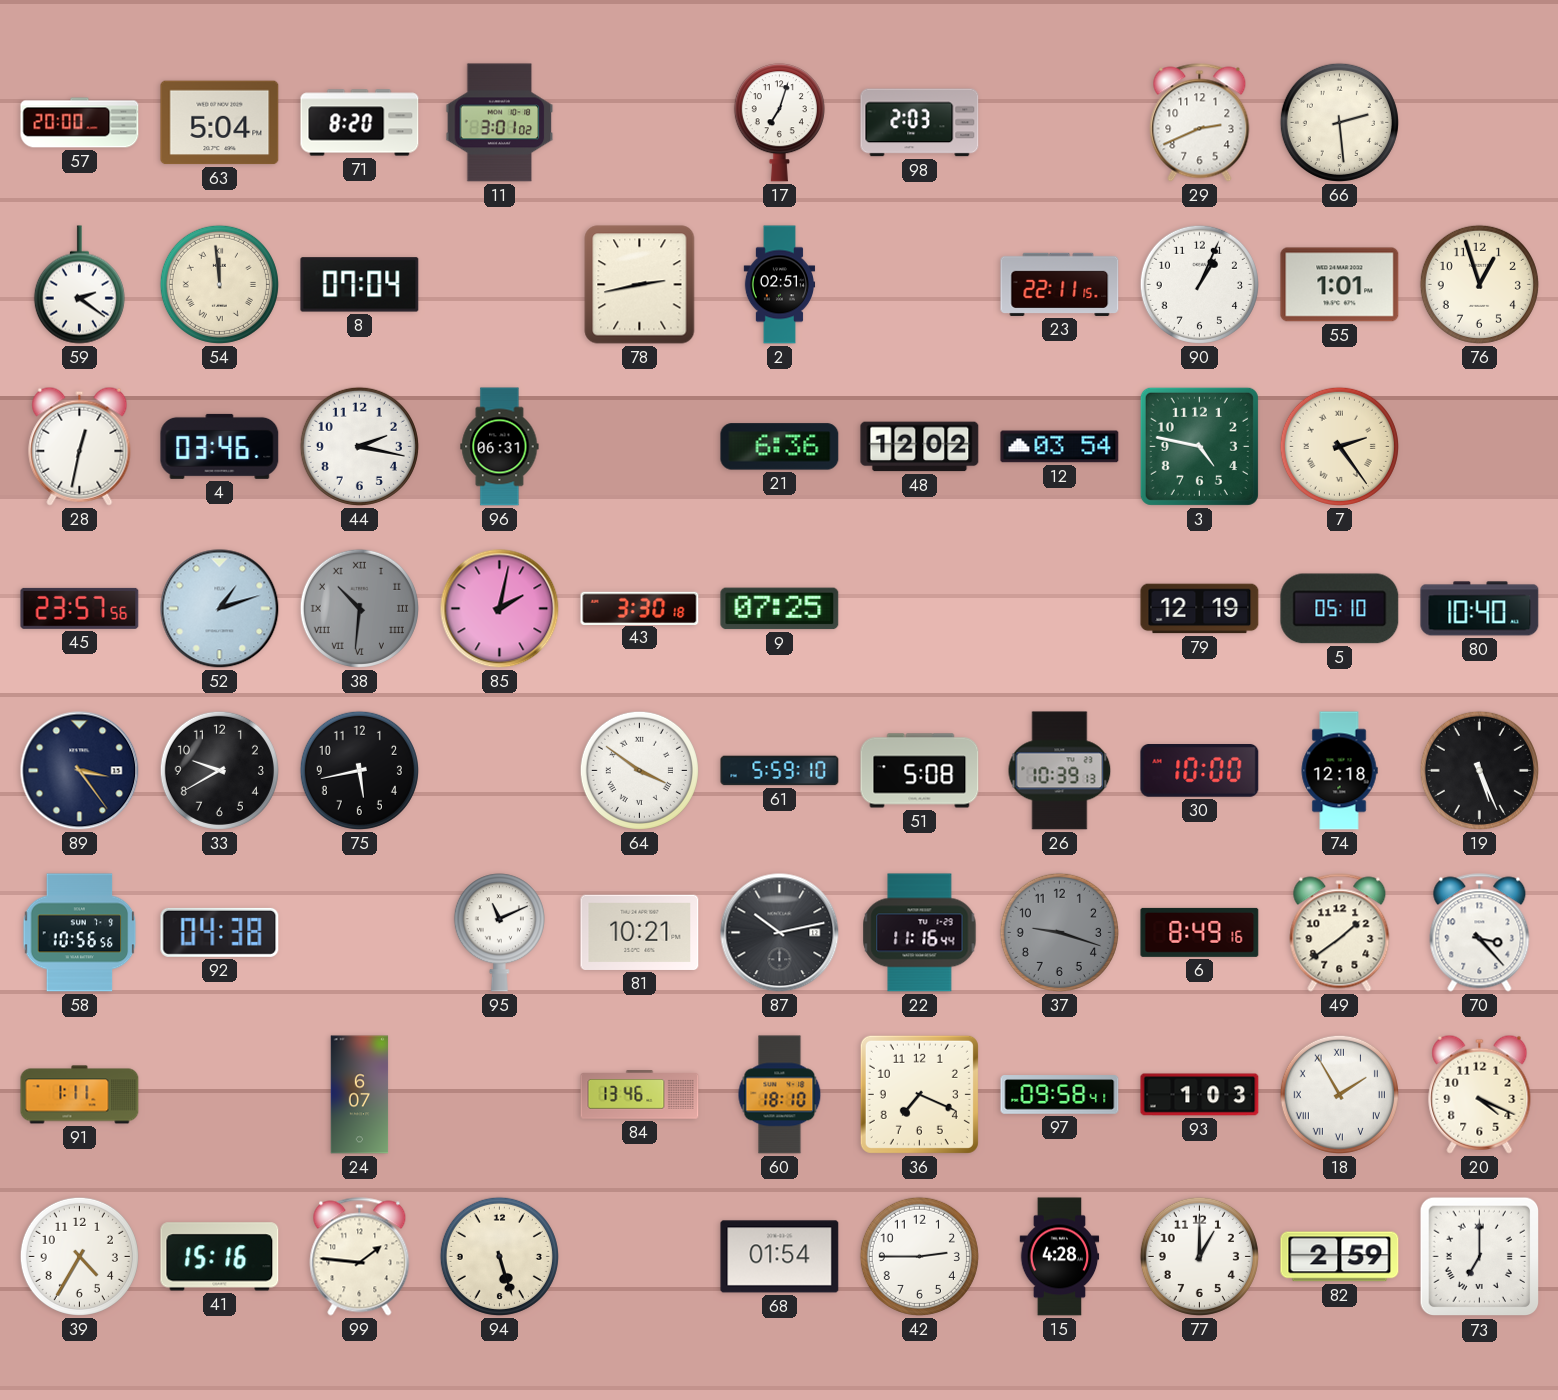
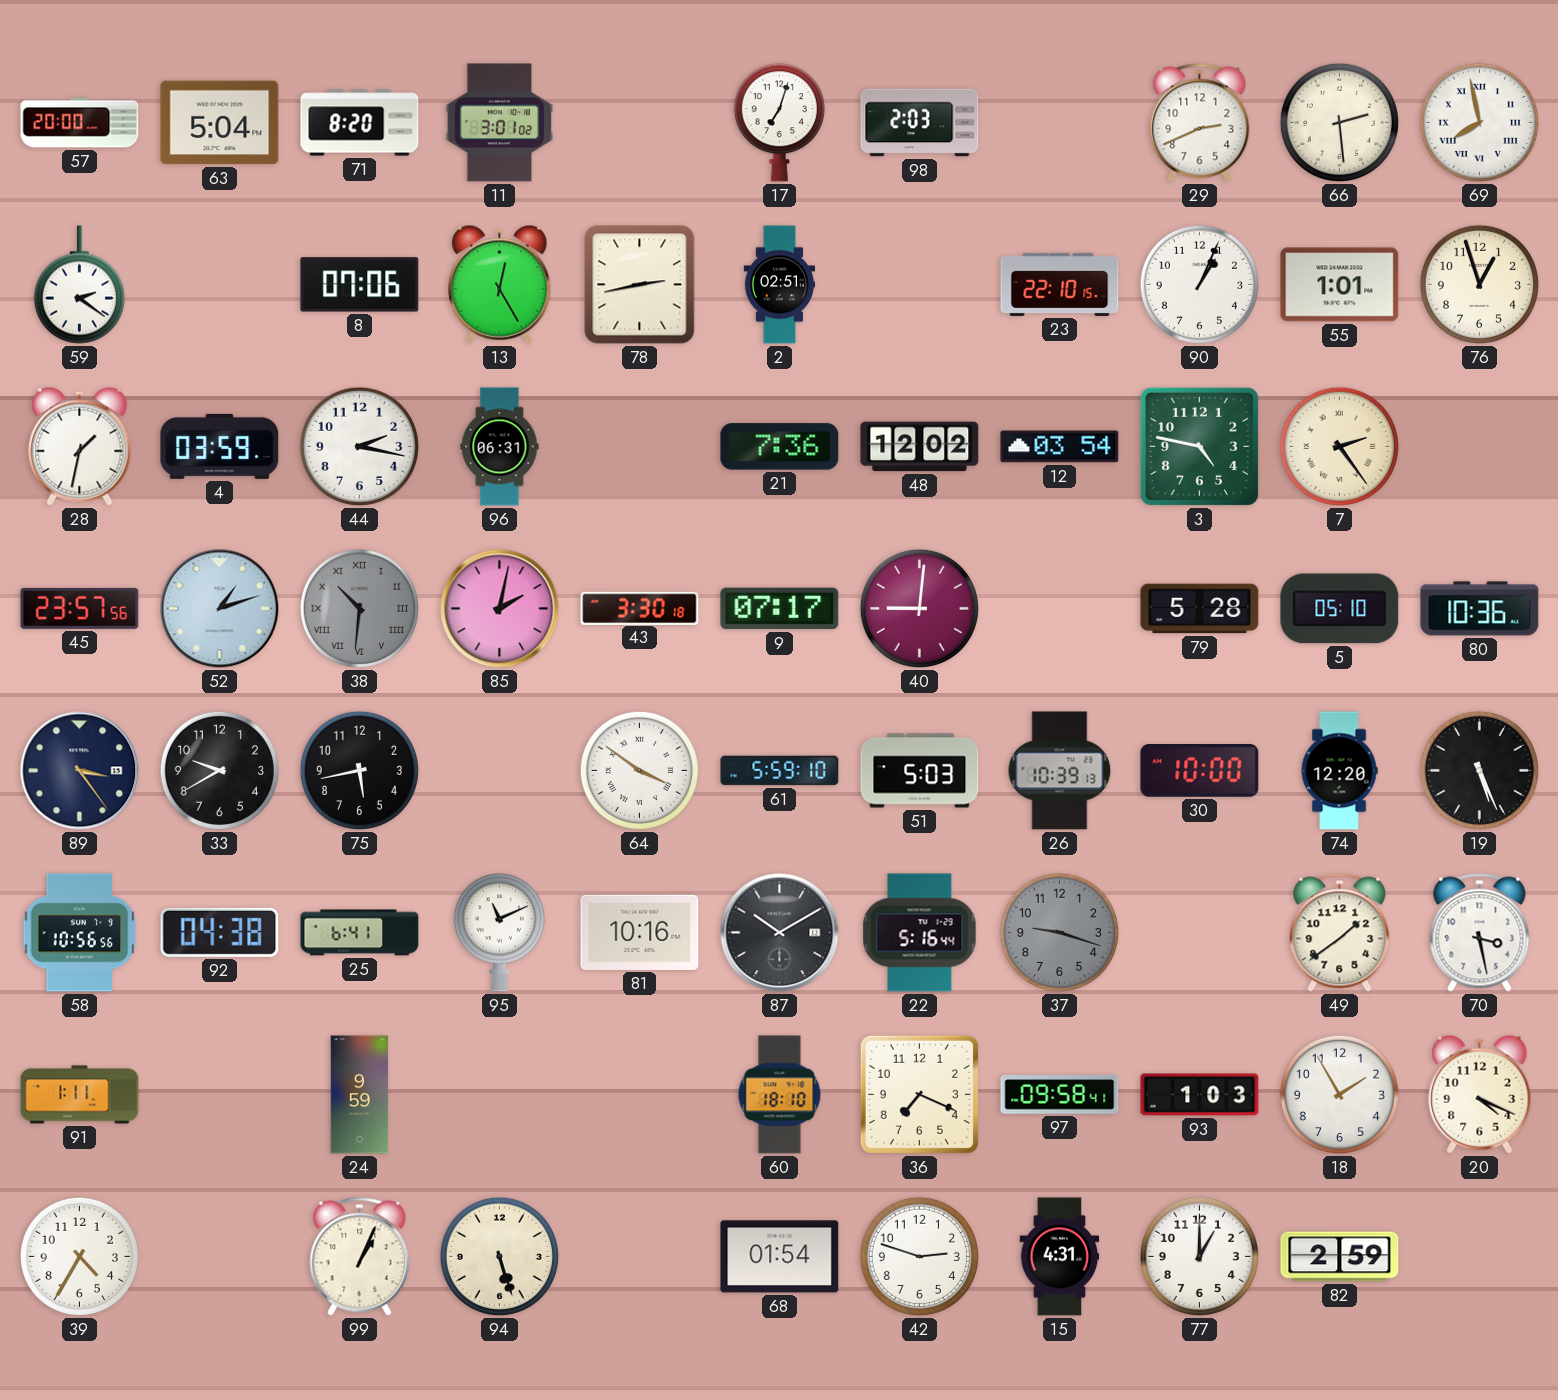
69: none -> 7:58 (1479, 122)
54: 11:59 -> none (219, 284)
8: 07:04 -> 07:06 (360, 285)
13: none -> 12:25 (500, 284)
23: 22:11 -> 22:10 (1060, 284)
28: 12:32 -> 1:32 (80, 446)
4: 03:46 -> 03:59 (220, 446)
21: 6:36 -> 7:36 (780, 447)
9: 07:25 -> 07:17 (780, 609)
40: none -> 9:01 (919, 608)
79: 12:19 -> 5:28 (1200, 609)
80: 10:40 -> 10:36 (1480, 609)
51: 5:08 -> 5:03 (920, 771)
74: 12:18 -> 12:20 (1339, 771)
25: none -> 6:41 (360, 933)
81: 10:21 -> 10:16 (640, 932)
87: 10:13 -> 10:10 (780, 933)
22: 11:16 -> 5:16 (920, 933)
6: 8:49 -> none (1200, 932)
70: 3:23 -> 3:28 (1480, 933)
24: 6:07 -> 9:59 (360, 1095)
84: 13:46 -> none (640, 1095)
18 numerals: Roman -> Arabic (1339, 1094)
41: 15:16 -> none (220, 1257)
99: 1:46 -> 1:04 (360, 1257)
42: 2:45 -> 2:48 (919, 1256)
15: 4:28 -> 4:31 (1060, 1257)
73: 7:00 -> none (1480, 1257)
